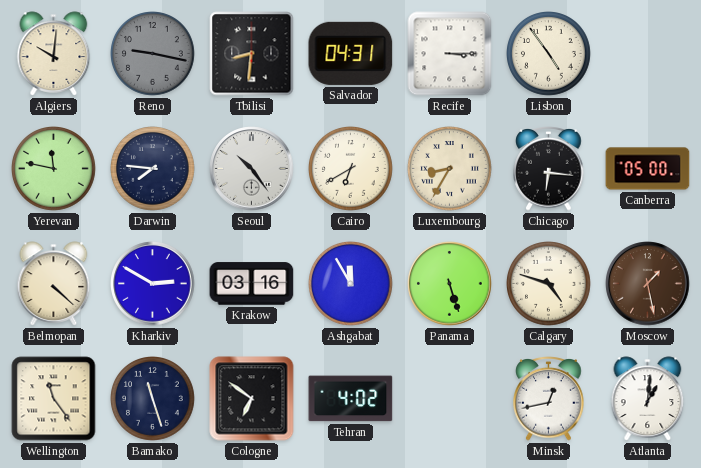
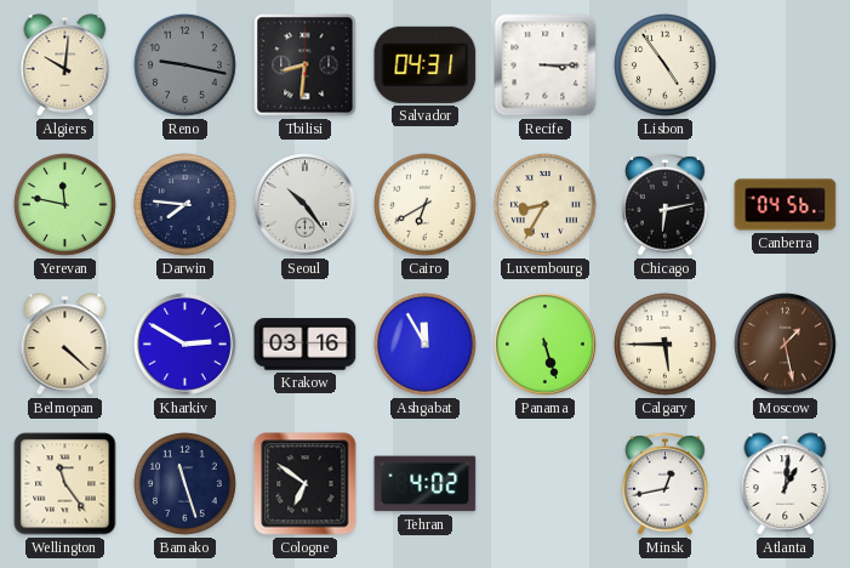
Chicago: 6:16 -> 6:13 (666, 205)
Canberra: 05:00 -> 04:56 (786, 205)
Calgary: 4:48 -> 5:45 (666, 345)
